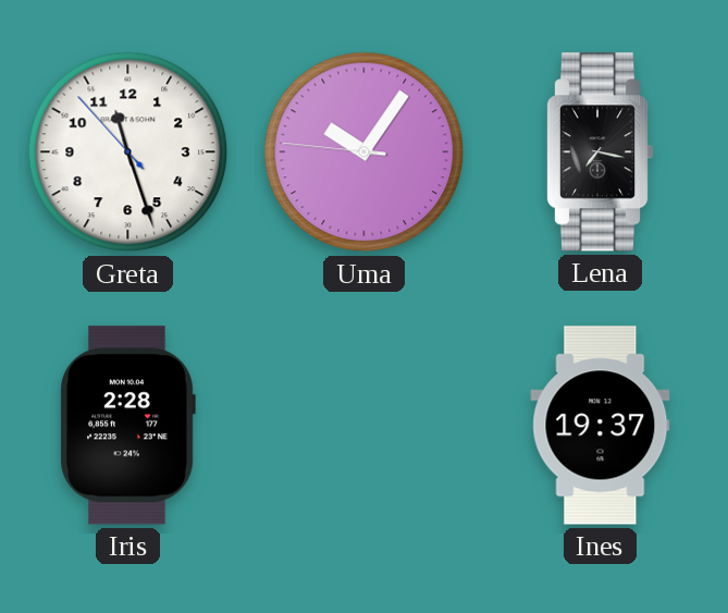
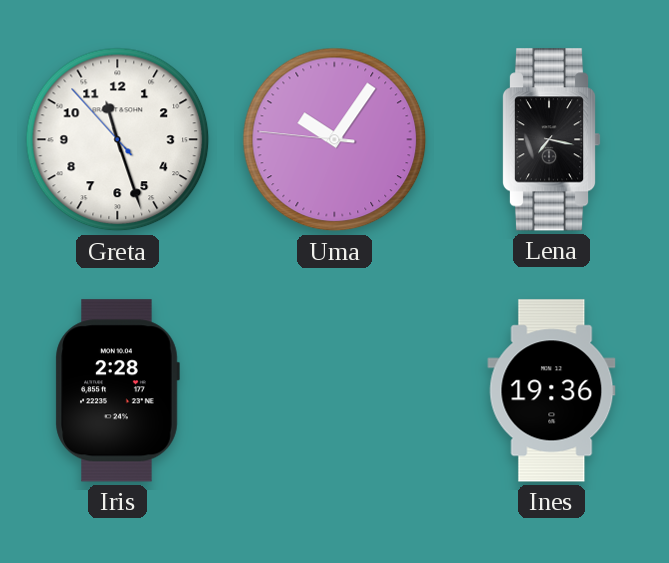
Ines: 19:37 -> 19:36 (552, 391)
